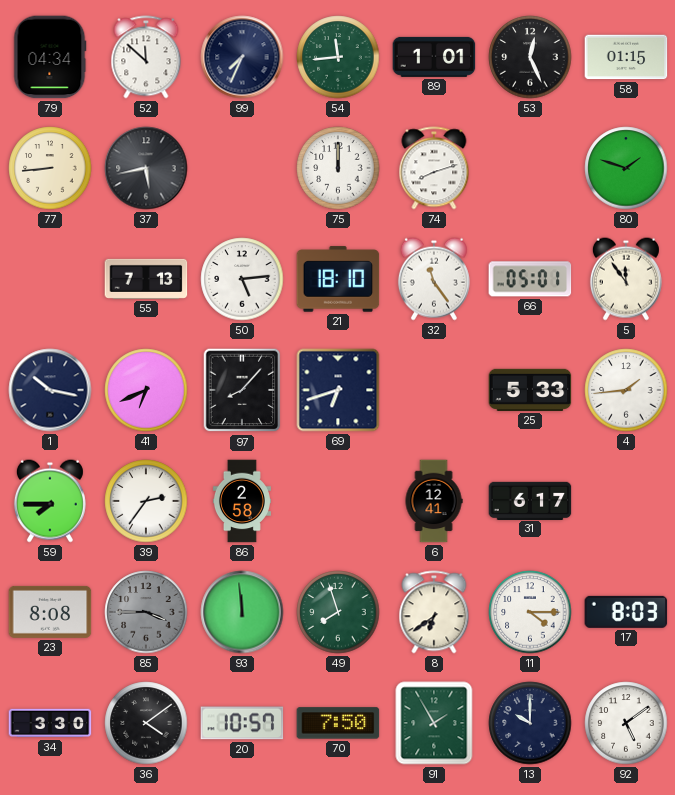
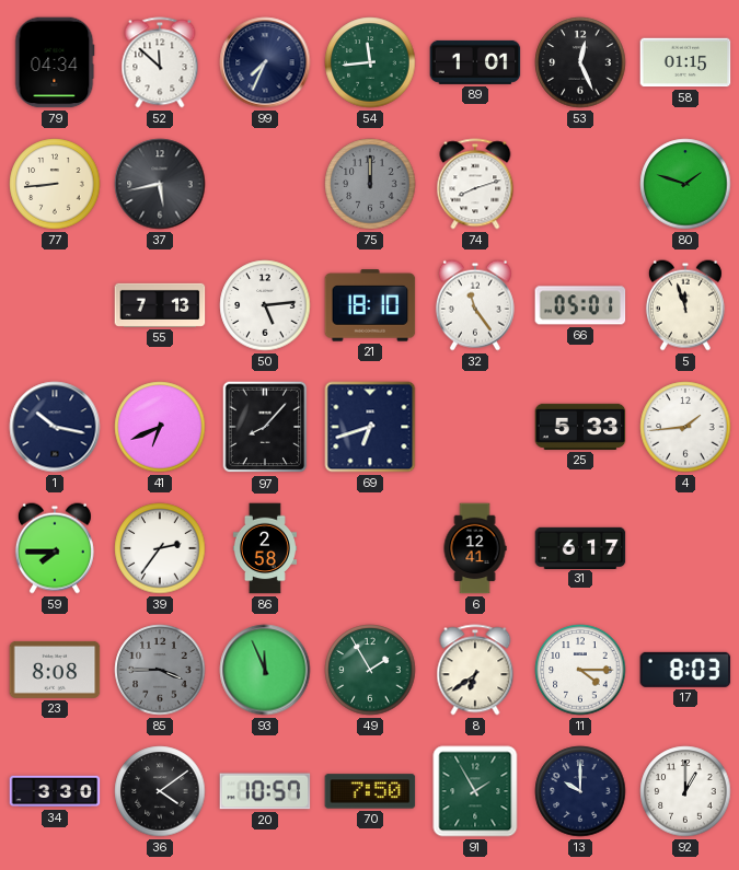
75 dial: white -> grey (370, 184)
5: 11:54 -> 11:57 (685, 305)
93: 11:59 -> 11:56 (265, 670)
49: 7:57 -> 1:55 (370, 670)
92: 5:09 -> 1:00 (685, 791)
